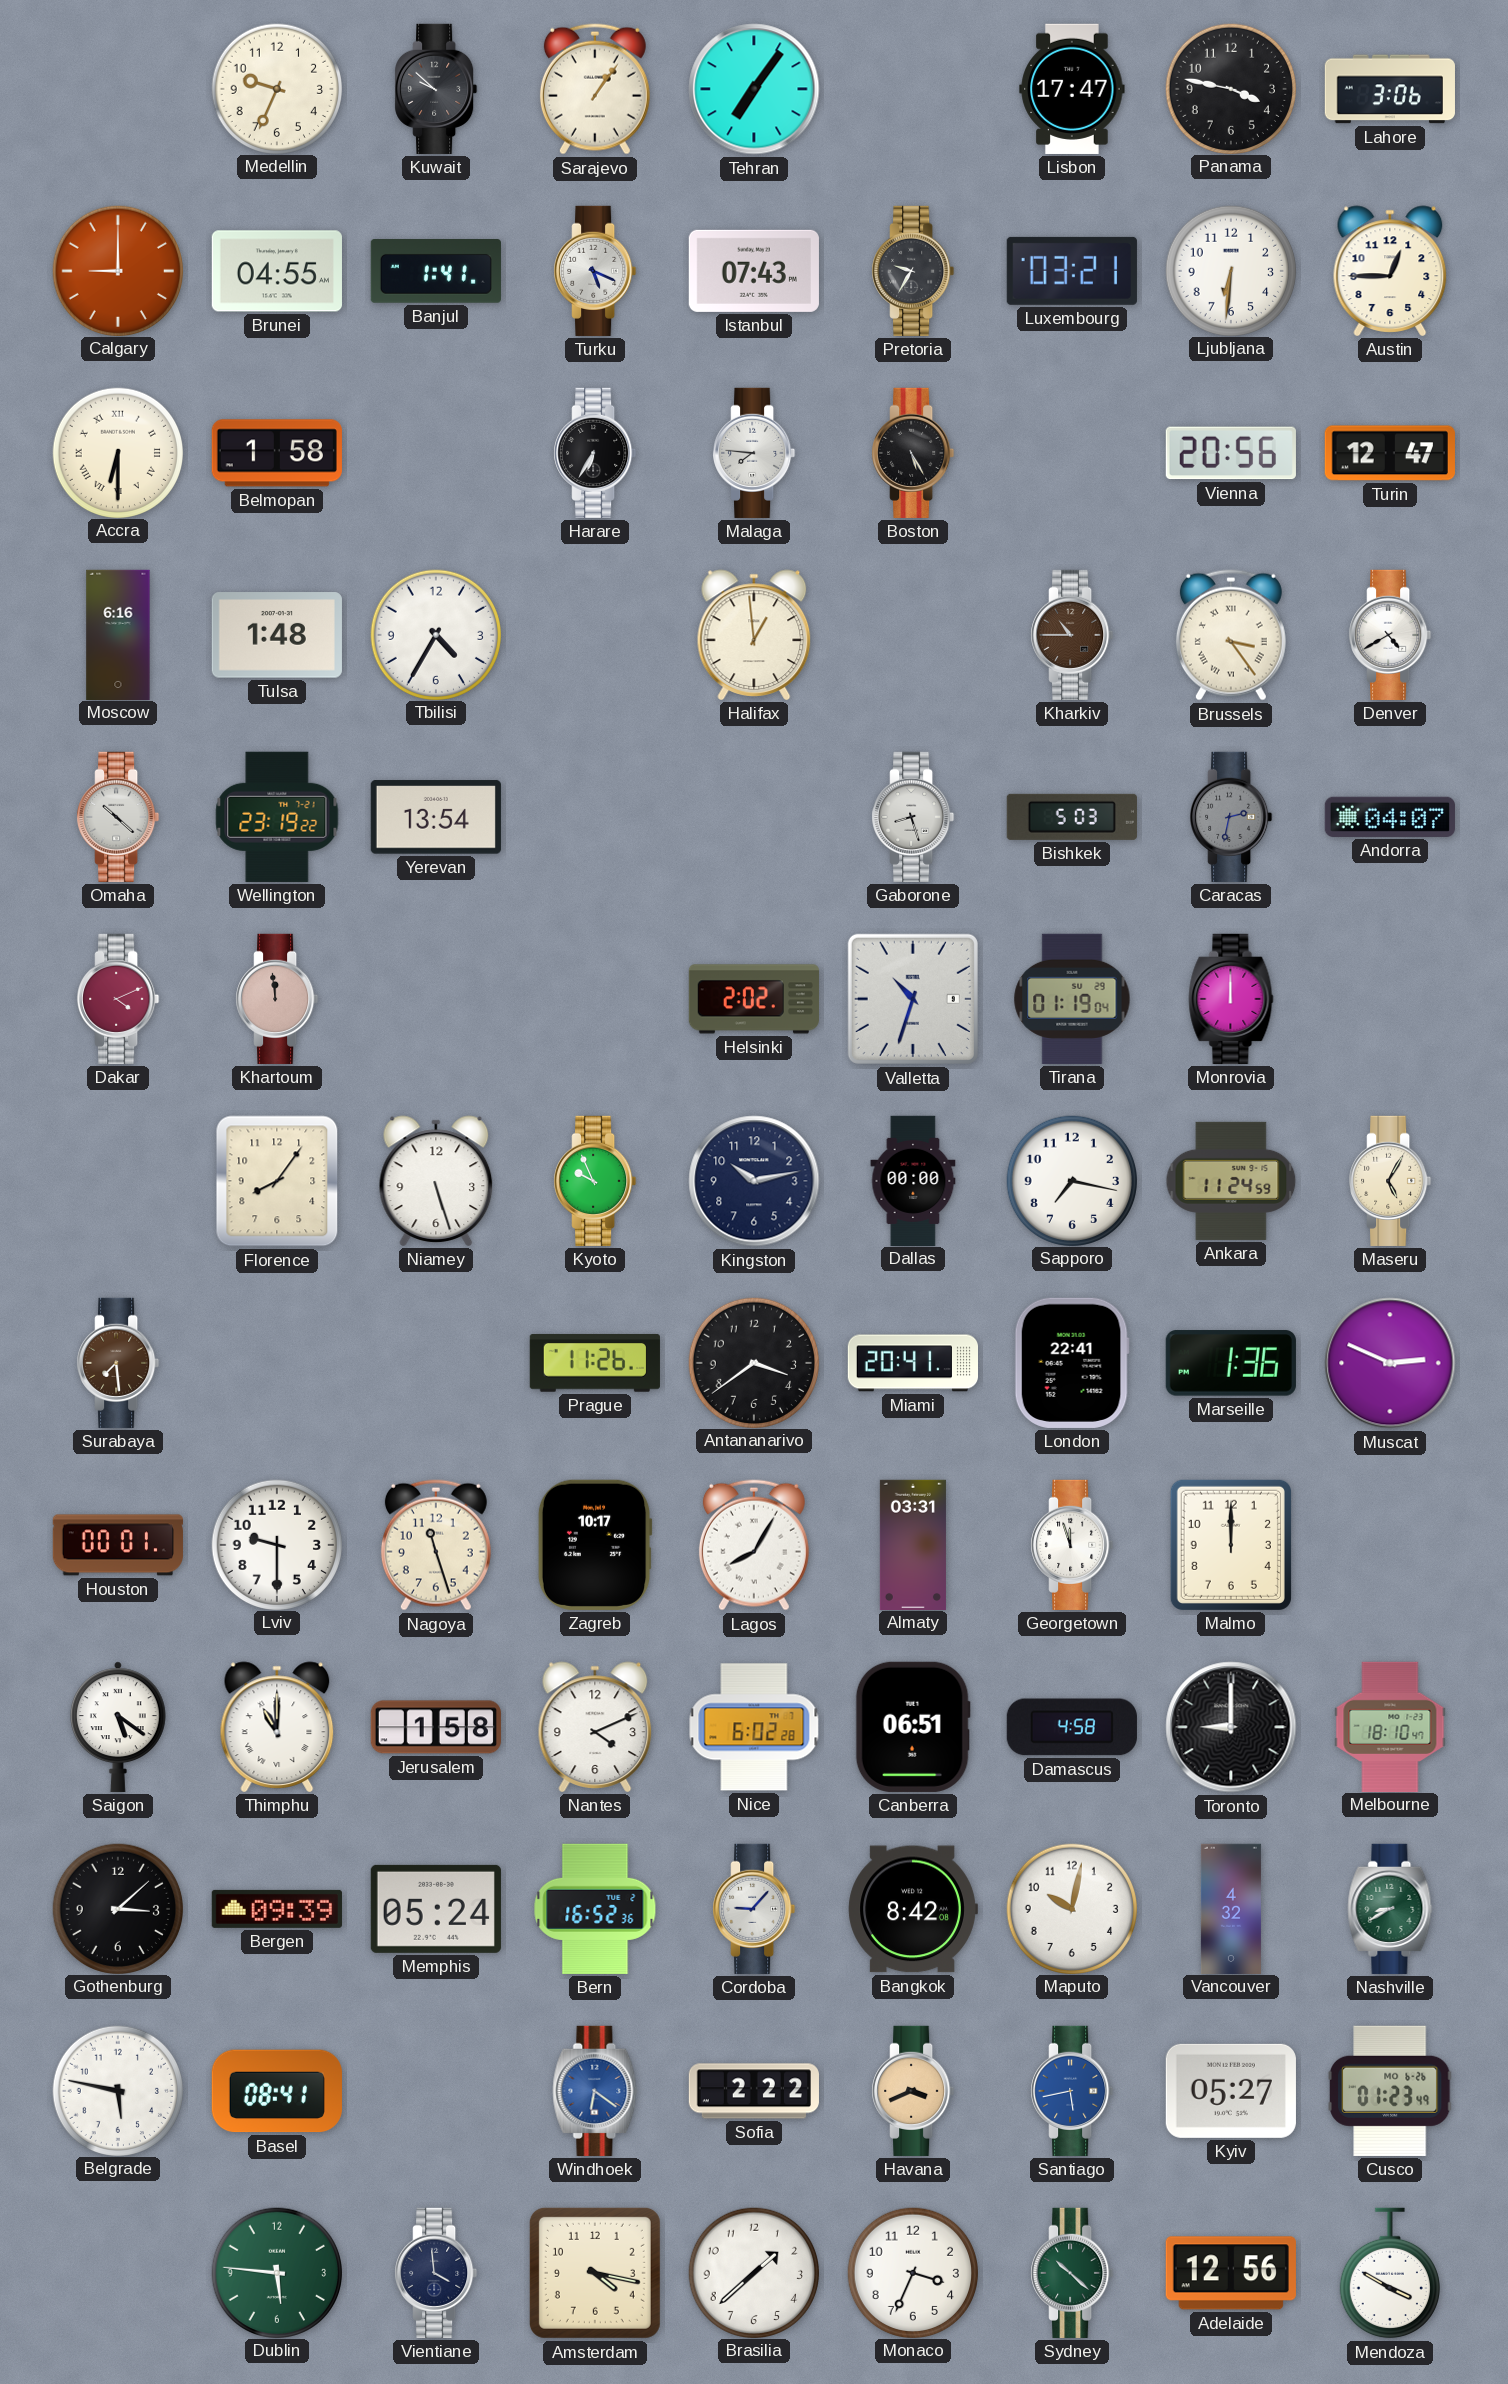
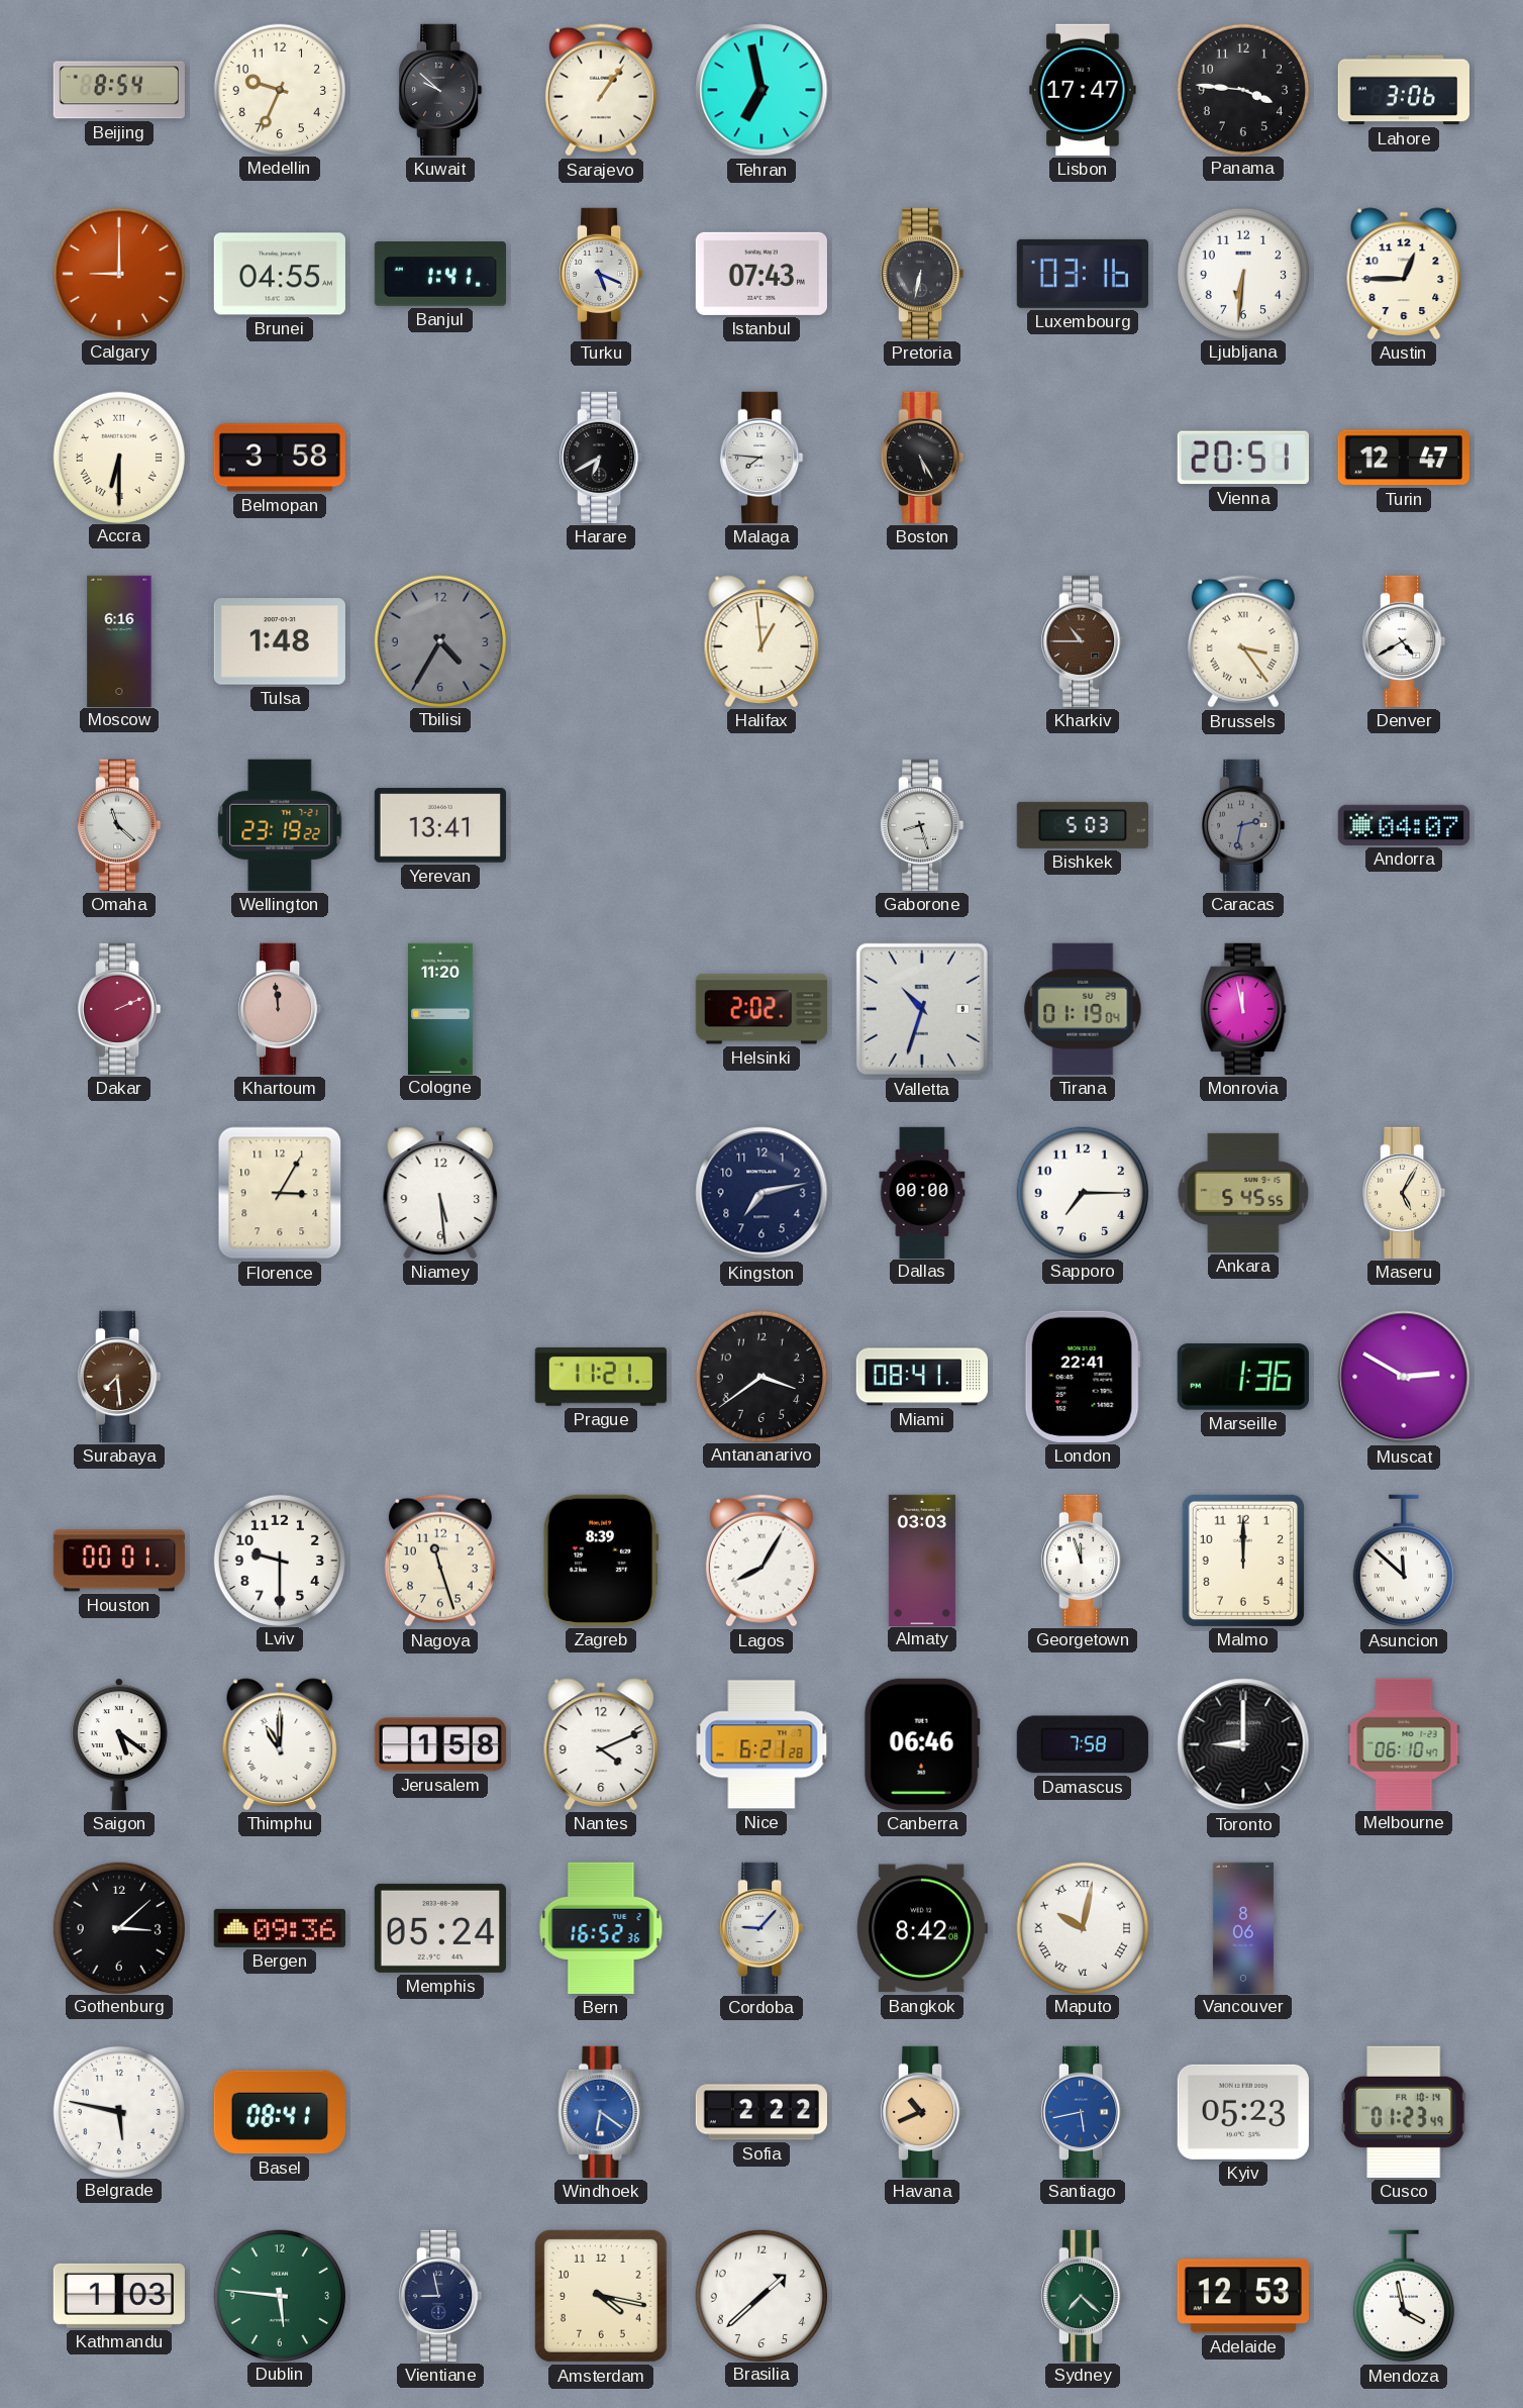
Beijing: none -> 8:54 (119, 90)
Tehran: 7:06 -> 6:58 (761, 90)
Panama: 3:47 -> 3:46 (1242, 89)
Pretoria: 9:35 -> 6:32 (922, 274)
Luxembourg: 03:21 -> 03:16 (1083, 274)
Belmopan: 1:58 -> 3:58 (280, 458)
Harare: 6:35 -> 6:40 (601, 458)
Vienna: 20:56 -> 20:51 (1243, 458)
Tbilisi dial: white -> grey (439, 640)
Omaha: 10:22 -> 11:22 (119, 825)
Yerevan: 13:54 -> 13:41 (440, 825)
Dakar: 4:11 -> 2:11 (119, 1009)
Cologne: none -> 11:20 (440, 1008)
Monrovia: 12:00 -> 11:58 (1243, 1009)
Florence: 8:06 -> 3:05 (280, 1193)
Niamey: 5:27 -> 5:29 (440, 1193)
Kyoto: 9:56 -> none (595, 1181)
Kingston: 10:13 -> 7:13 (761, 1193)
Sapporo: 7:17 -> 7:15 (1082, 1192)
Ankara: 11:24 -> 5:45 (1243, 1193)
Prague: 11:26 -> 11:21 (601, 1377)
Miami: 20:41 -> 08:41 (921, 1377)
Muscat: 2:49 -> 2:50 (1404, 1377)
Zagreb: 10:17 -> 8:39 (601, 1561)
Almaty: 03:31 -> 03:03 (922, 1560)
Asuncion: none -> 11:52 (1404, 1561)
Nice: 6:02 -> 6:21 (761, 1744)
Canberra: 06:51 -> 06:46 (922, 1744)
Damascus: 4:58 -> 7:58 (1083, 1744)
Melbourne: 18:10 -> 06:10 (1404, 1743)
Bergen: 09:39 -> 09:36 (280, 1928)
Maputo numerals: Arabic -> Roman (1082, 1927)
Vancouver: 4:32 -> 8:06 (1243, 1927)
Nashville: 8:40 -> none (1390, 1909)
Havana: 3:41 -> 10:41 (922, 2112)
Kyiv: 05:27 -> 05:23 (1243, 2112)
Cusco date: MO 6-26 -> FR 10-14 (1404, 2112)
Kathmandu: none -> 1:03 (119, 2296)
Vientiane: 3:59 -> 8:58 (440, 2296)
Monaco: 3:34 -> none (912, 2272)
Sydney: 10:22 -> 7:22 (1083, 2296)
Adelaide: 12:56 -> 12:53 (1243, 2296)
Mendoza: 3:50 -> 3:58 (1404, 2296)
